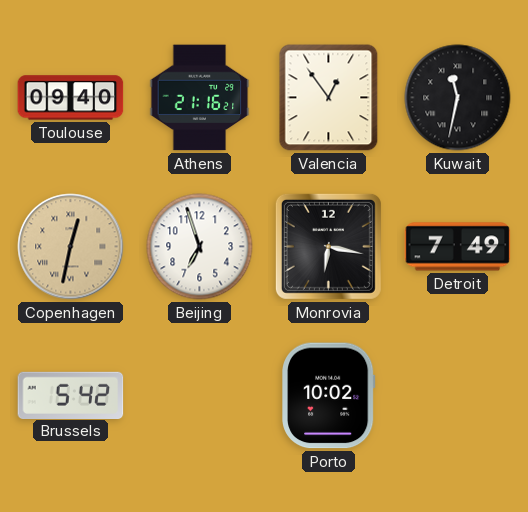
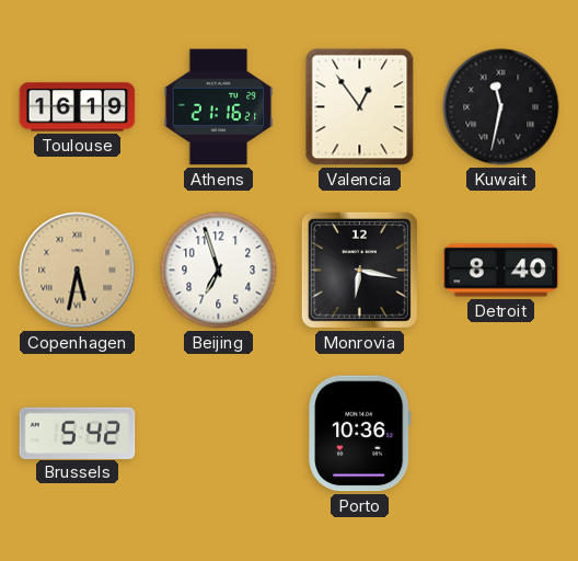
Toulouse: 09:40 -> 16:19 (78, 107)
Copenhagen: 12:32 -> 5:32 (78, 271)
Detroit: 7:49 -> 8:40 (501, 271)
Porto: 10:02 -> 10:36 (360, 434)
